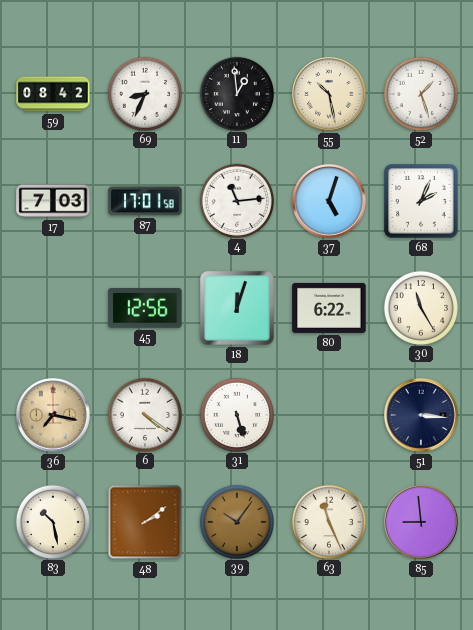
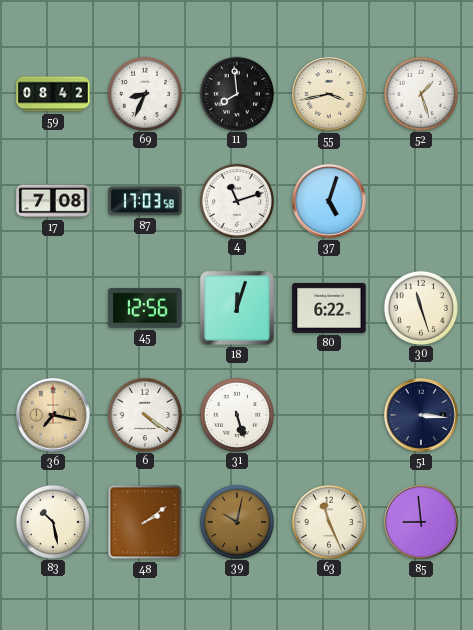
11: 12:59 -> 7:59 (236, 93)
55: 10:28 -> 3:43 (329, 94)
17: 7:03 -> 7:08 (53, 201)
87: 17:01 -> 17:03 (145, 201)
4: 11:14 -> 11:12 (236, 200)
68: 2:04 -> none (421, 201)
30: 11:25 -> 11:27 (420, 307)
39: 10:06 -> 10:02 (236, 521)
